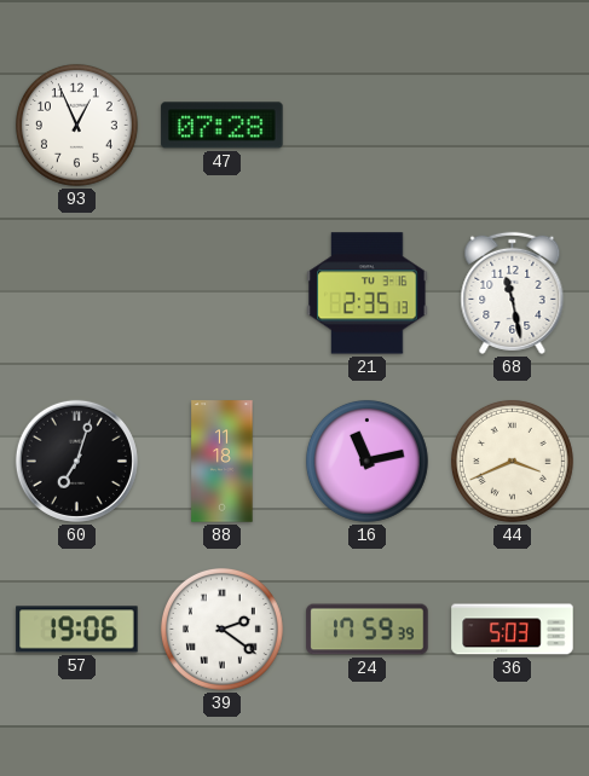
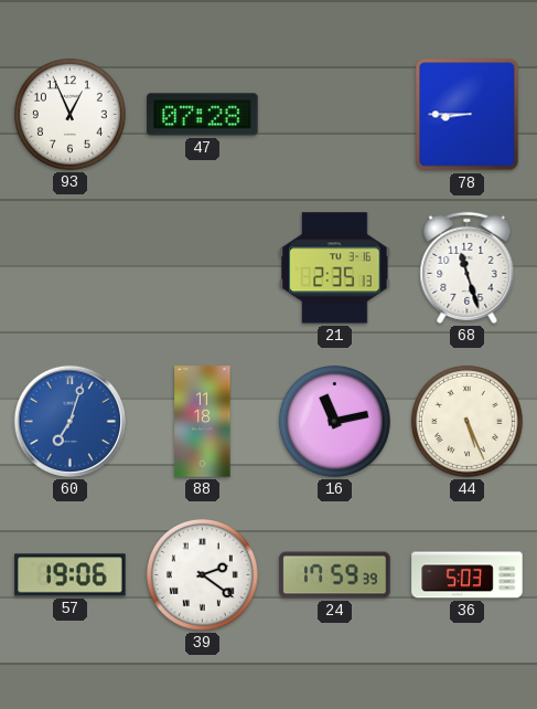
78: none -> 8:45 (468, 115)
68: 11:28 -> 11:27 (468, 267)
60 dial: black -> blue (69, 421)
44: 3:41 -> 5:26 (466, 421)
